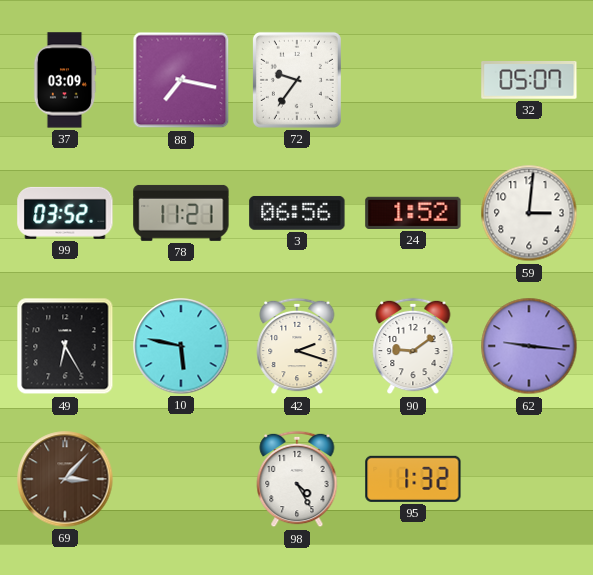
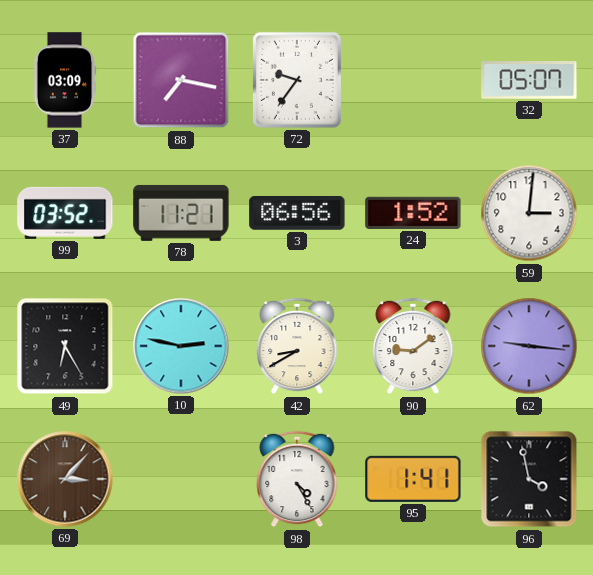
10: 5:47 -> 2:47 (181, 346)
42: 2:18 -> 8:40 (297, 346)
95: 1:32 -> 1:41 (413, 479)
96: none -> 3:58 (529, 479)
